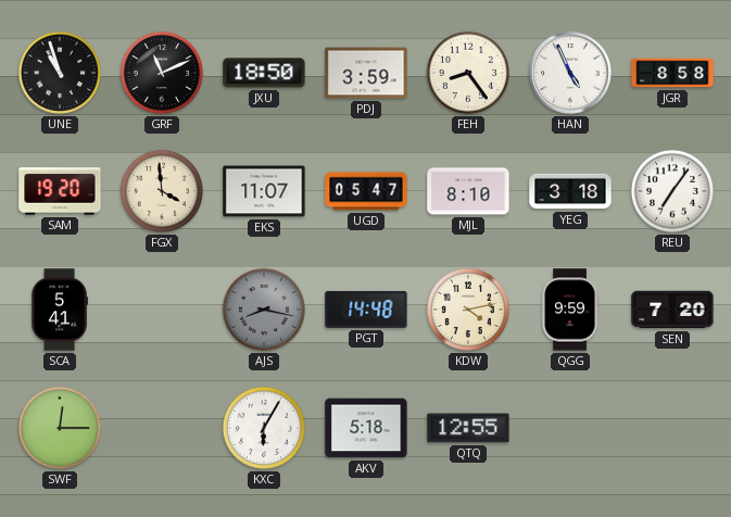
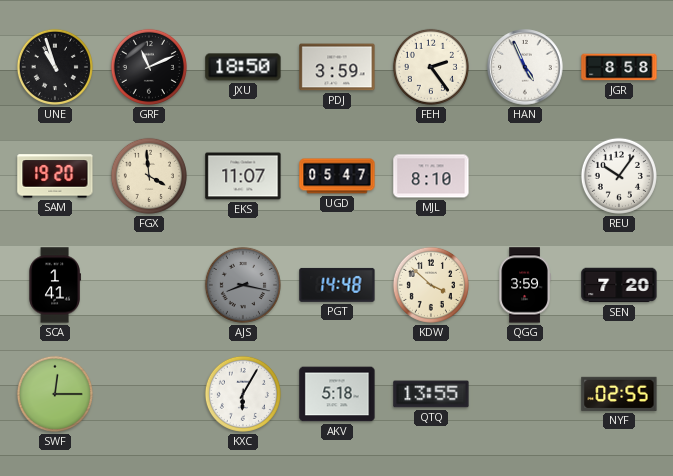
FEH: 8:24 -> 2:24 (431, 67)
YEG: 3:18 -> none (570, 191)
REU: 7:06 -> 10:06 (619, 176)
SCA: 5:41 -> 1:41 (55, 285)
KDW: 4:13 -> 3:52 (431, 285)
QGG: 9:59 -> 3:59 (525, 285)
QTQ: 12:55 -> 13:55 (431, 394)
NYF: none -> 02:55 (619, 394)
